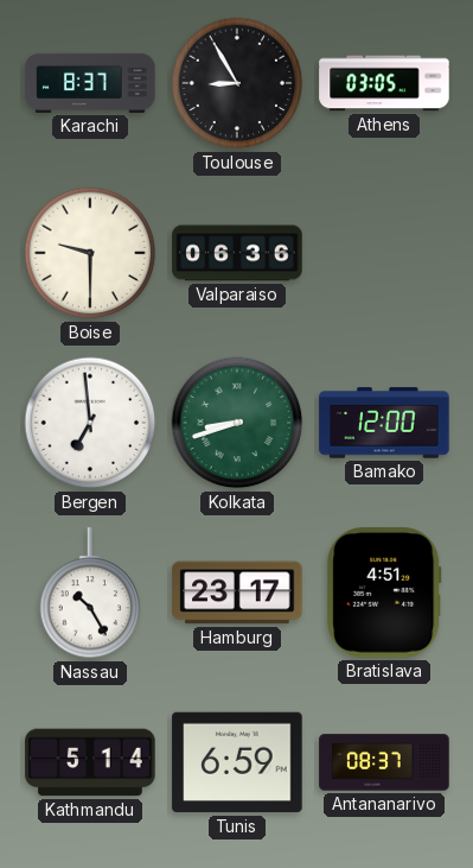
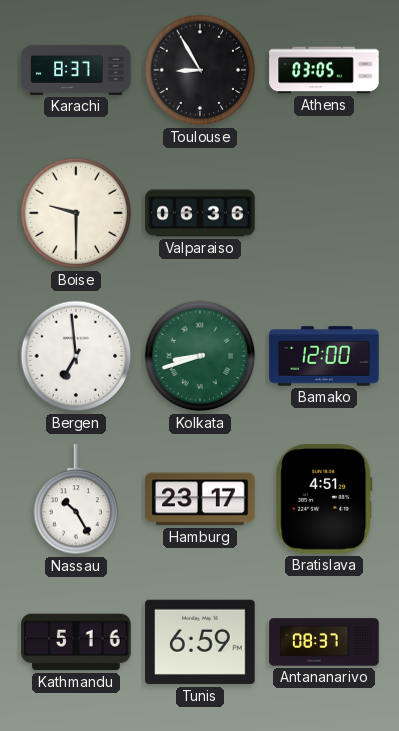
Kathmandu: 5:14 -> 5:16 (76, 642)
